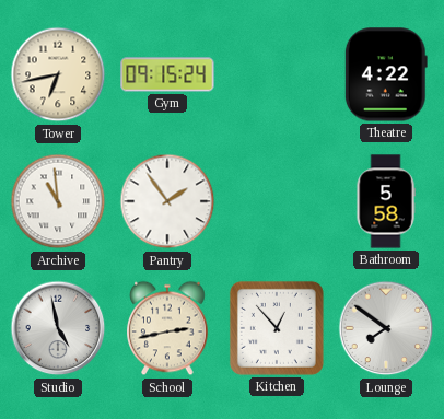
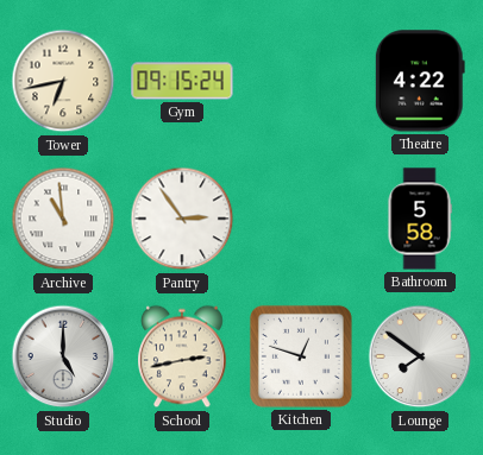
Pantry: 1:54 -> 2:54 (182, 219)
Studio: 4:58 -> 5:00 (63, 356)
Kitchen: 12:53 -> 12:48 (301, 356)
